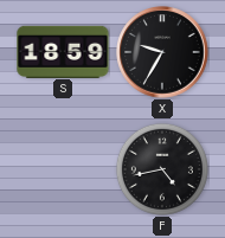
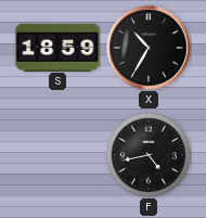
X: 9:35 -> 10:35 (149, 48)
